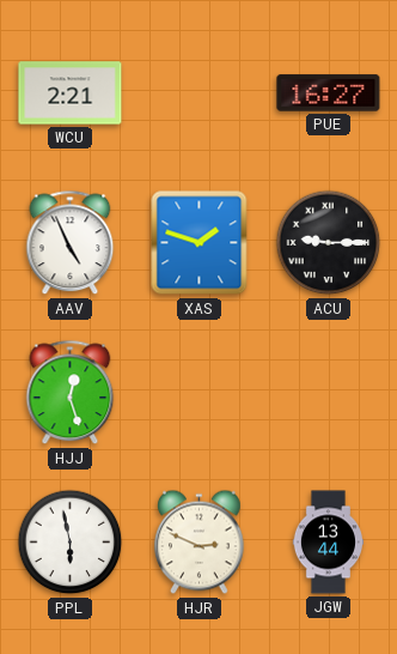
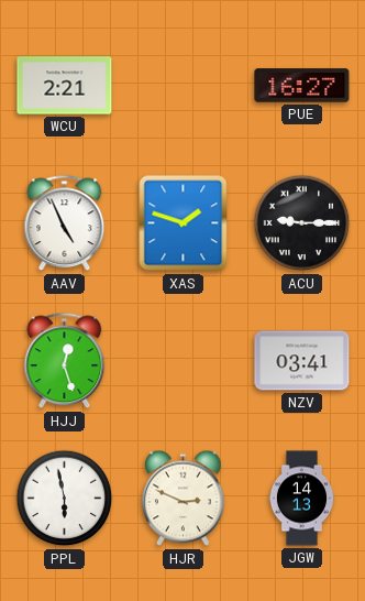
NZV: none -> 03:41 (302, 361)
JGW: 13:44 -> 14:13 (301, 499)
